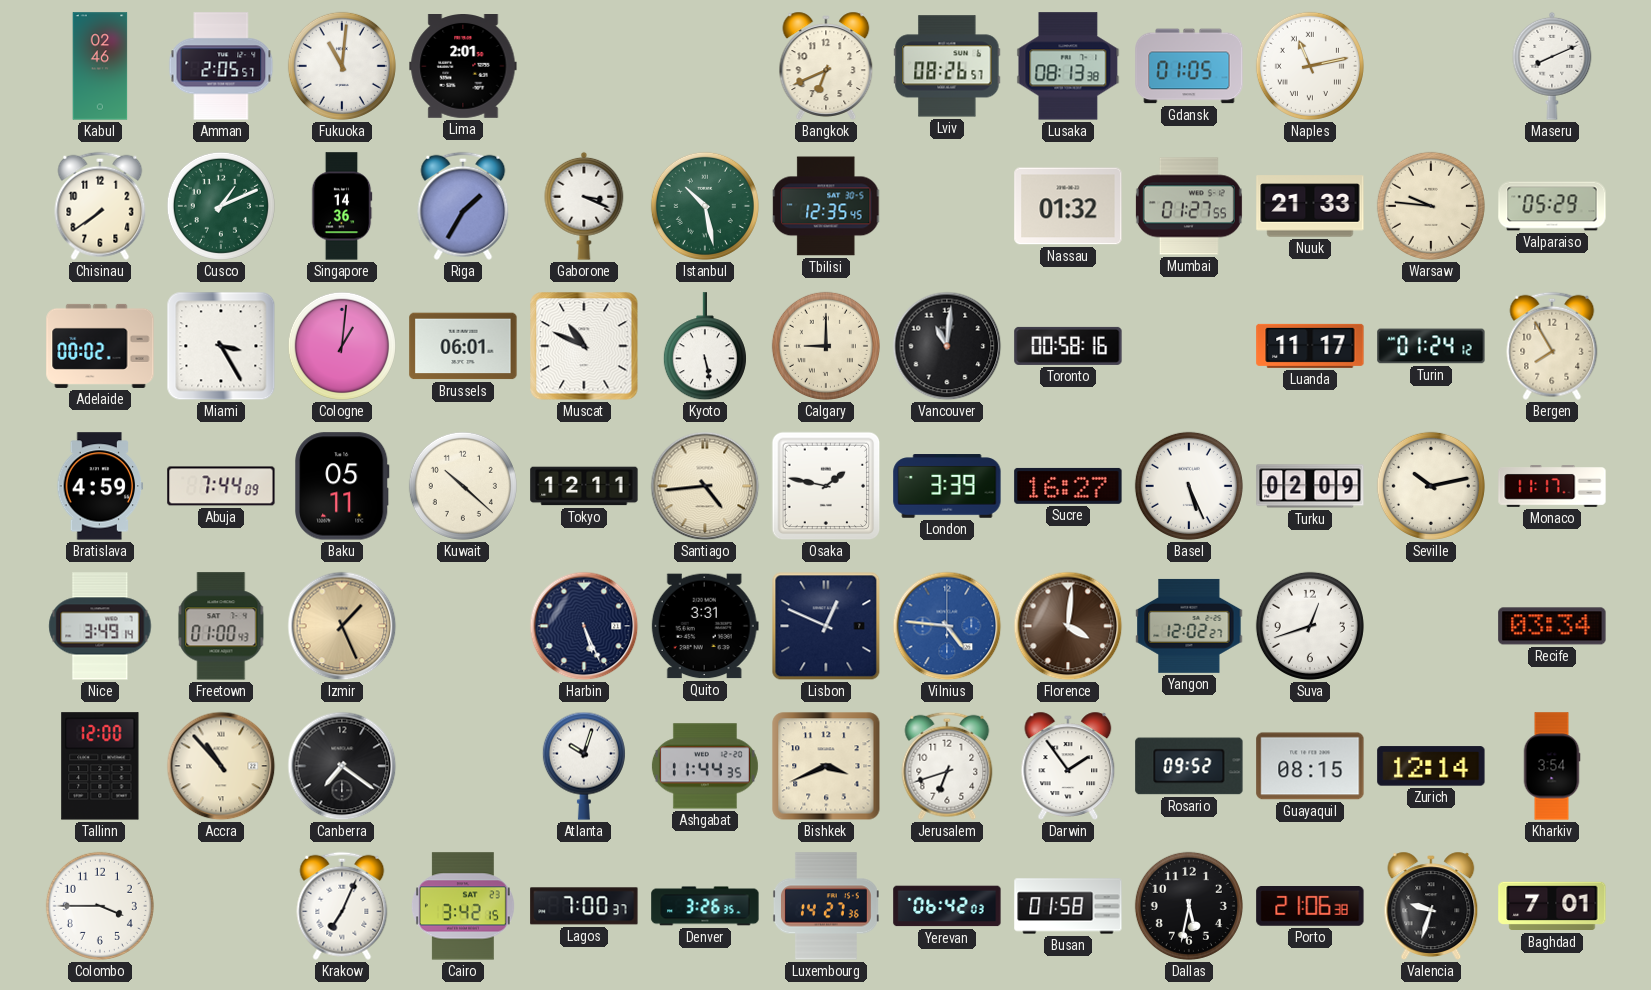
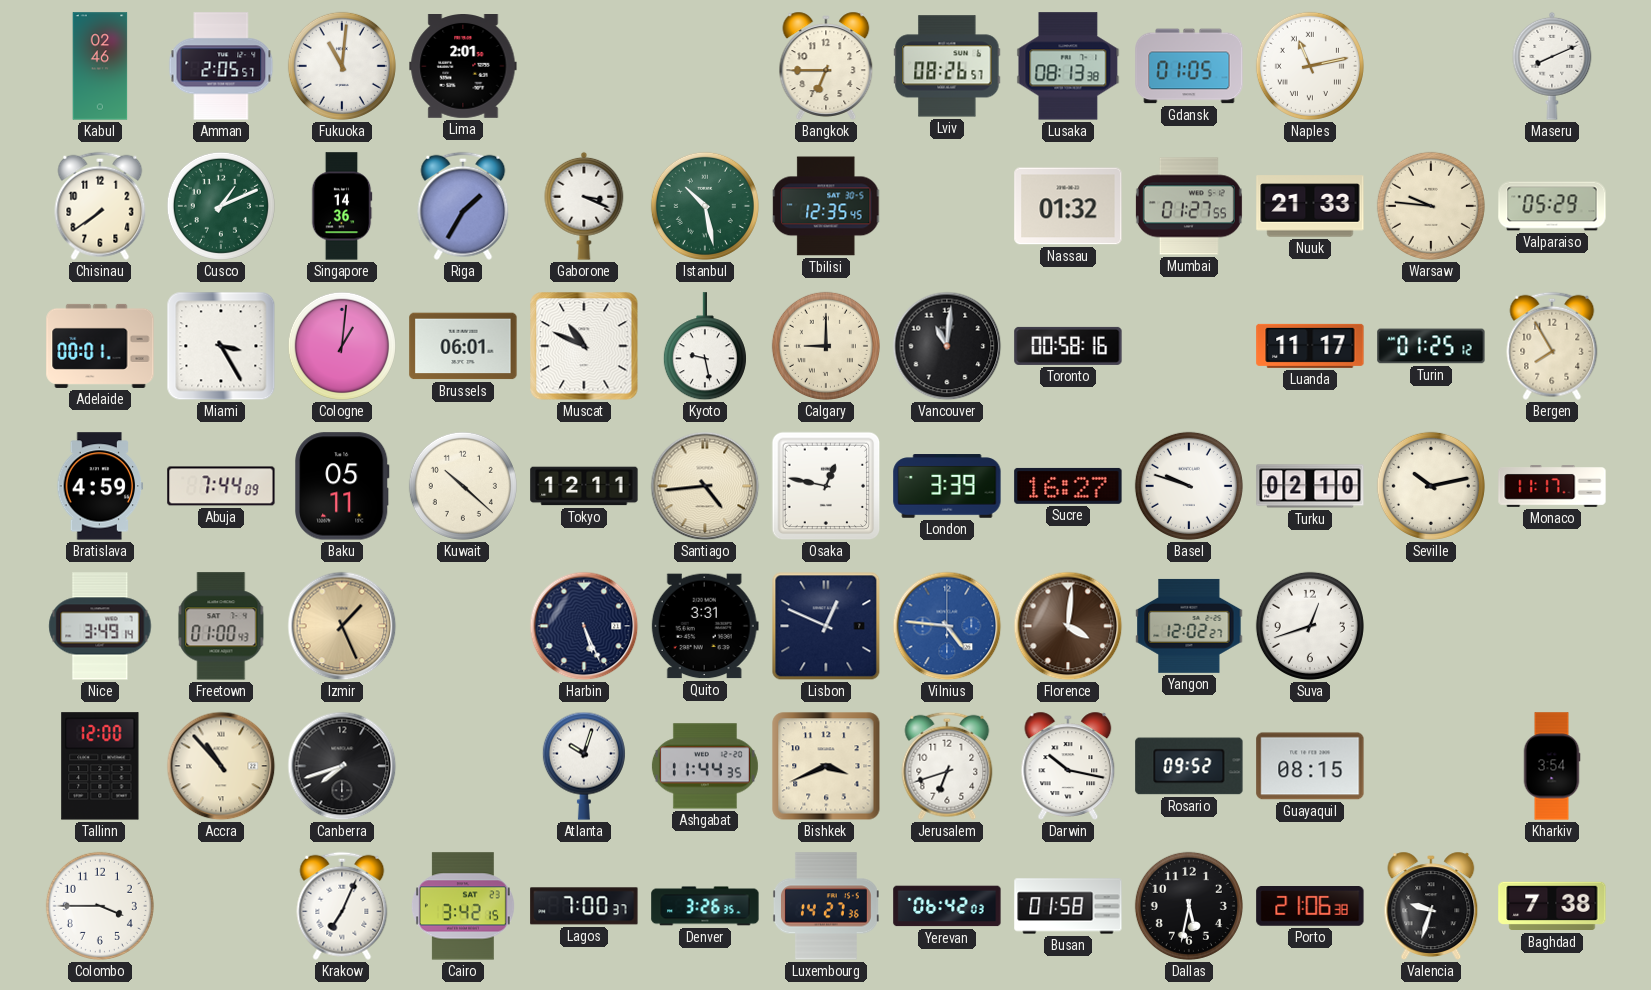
Bangkok: 6:41 -> 6:45 (826, 66)
Adelaide: 00:02 -> 00:01 (100, 346)
Kyoto: 5:28 -> 9:28 (705, 347)
Turin: 01:24 -> 01:25 (1431, 346)
Osaka: 1:47 -> 12:47 (826, 486)
Basel: 5:26 -> 9:48 (1189, 486)
Turku: 02:09 -> 02:10 (1310, 486)
Recife: 03:34 -> none (1552, 626)
Canberra: 7:21 -> 7:42 (342, 766)
Darwin: 1:54 -> 10:17 (1068, 766)
Zurich: 12:14 -> none (1431, 766)
Baghdad: 7:01 -> 7:38 (1552, 906)
